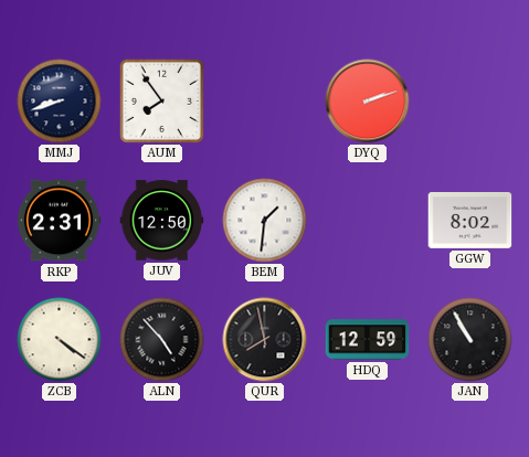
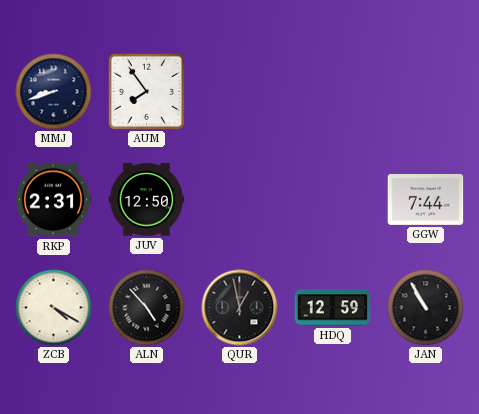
DYQ: 2:12 -> none (368, 102)
BEM: 1:31 -> none (265, 221)
GGW: 8:02 -> 7:44 (426, 200)
ZCB: 4:21 -> 4:20 (54, 308)
QUR: 7:58 -> 12:58 (240, 308)
